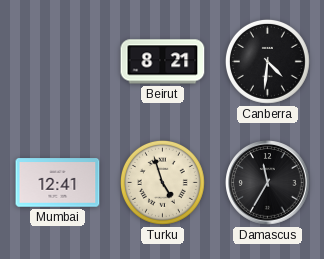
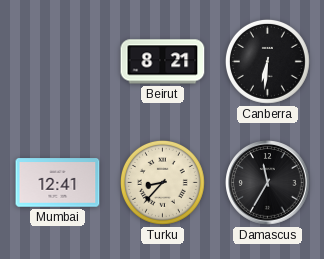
Canberra: 4:31 -> 6:31 (267, 61)
Turku: 4:57 -> 8:37 (162, 182)
